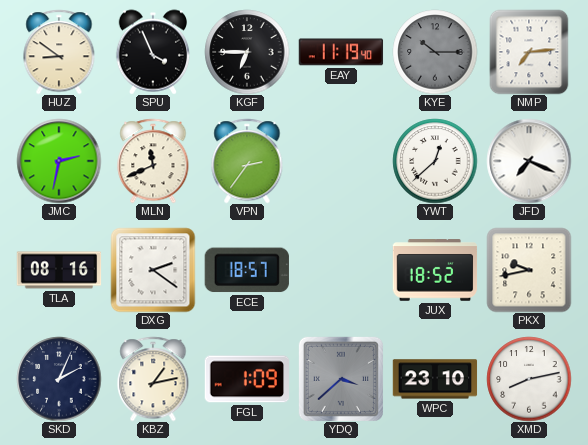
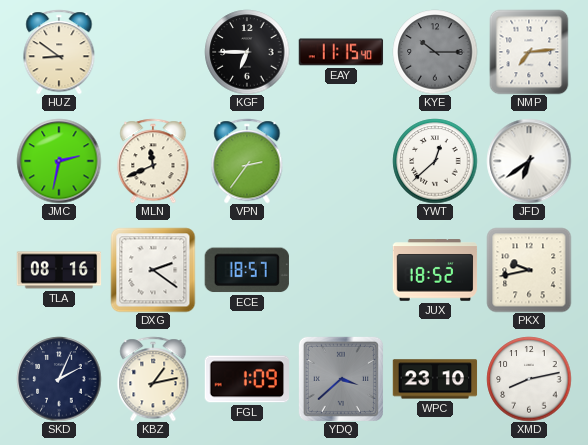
SPU: 3:56 -> none (152, 52)
EAY: 11:19 -> 11:15 (341, 52)
JFD: 7:19 -> 6:39 (529, 161)
